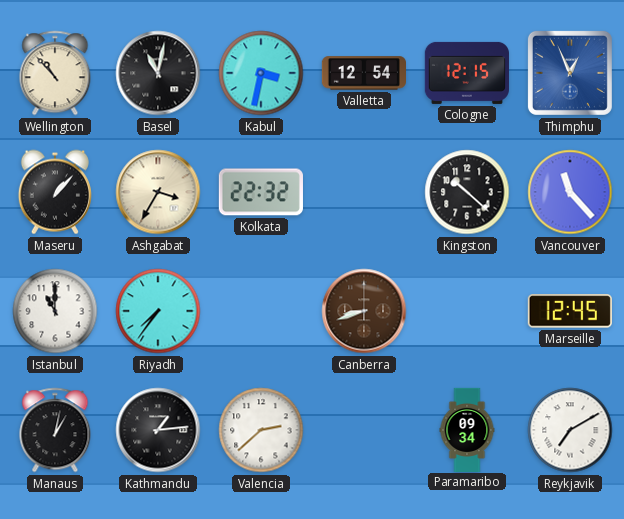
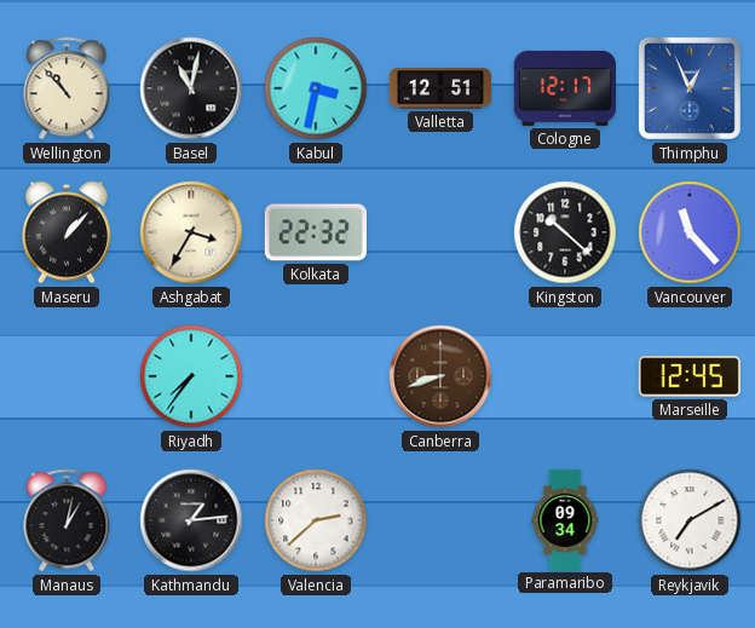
Valletta: 12:54 -> 12:51 (439, 88)
Cologne: 12:15 -> 12:17 (565, 88)
Istanbul: 11:00 -> none (55, 311)
